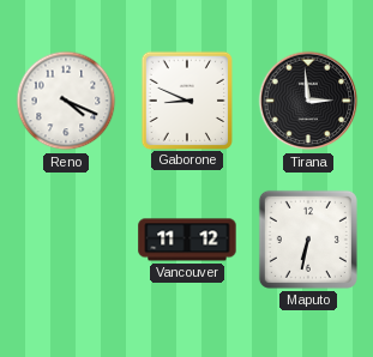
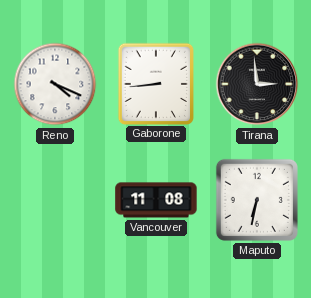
Gaborone: 8:49 -> 8:44 (155, 83)
Vancouver: 11:12 -> 11:08 (156, 200)
